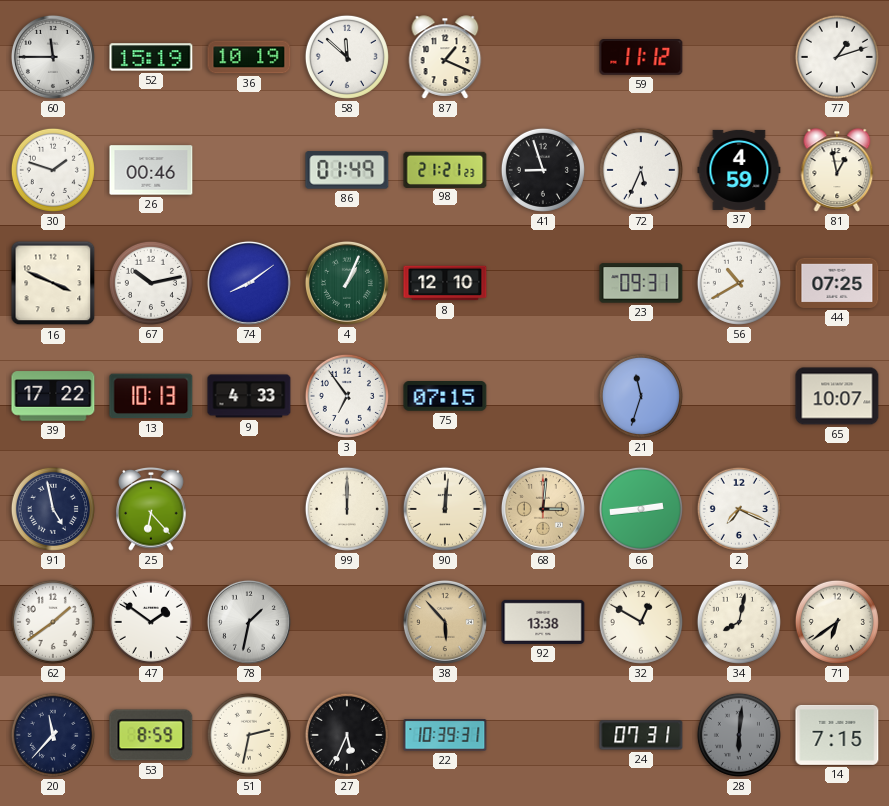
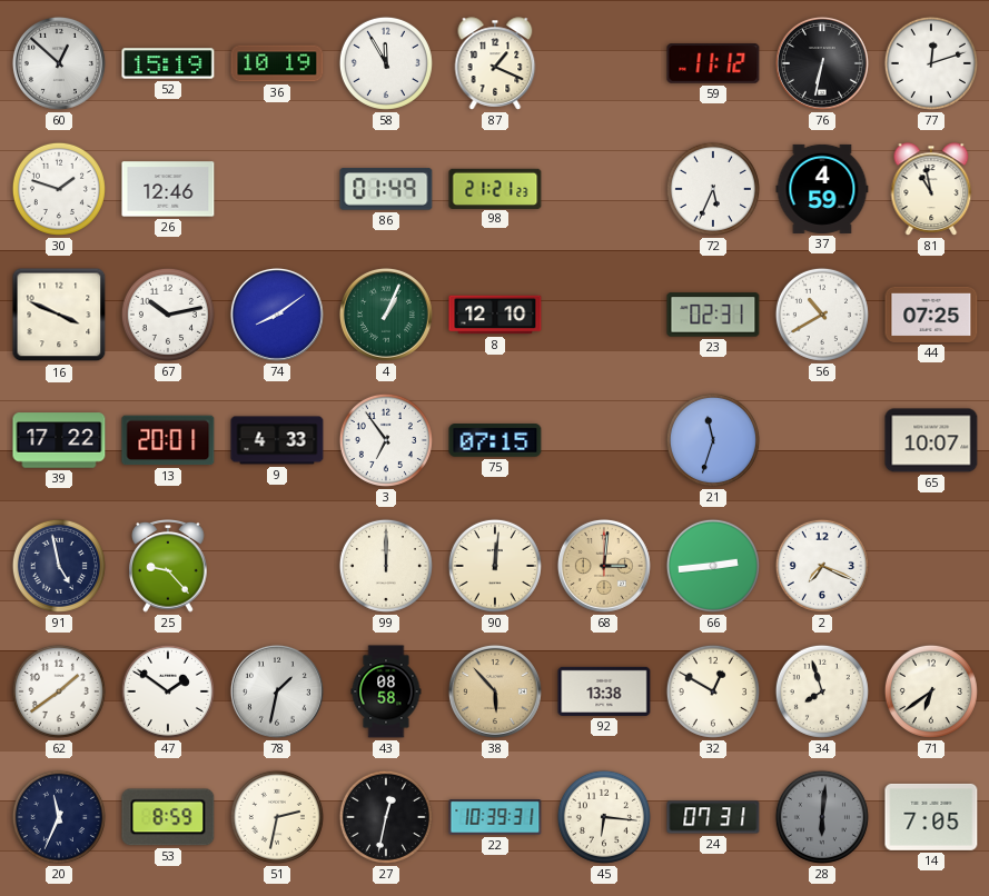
60: 11:45 -> 12:52 (59, 63)
58: 11:52 -> 11:55 (386, 63)
76: none -> 6:32 (822, 63)
77: 1:12 -> 12:12 (931, 63)
26: 00:46 -> 12:46 (168, 189)
41: 8:57 -> none (543, 170)
81: 12:58 -> 10:58 (931, 189)
23: 09:31 -> 02:31 (713, 315)
13: 10:13 -> 20:01 (168, 440)
25: 6:23 -> 9:23 (168, 567)
43: none -> 08:58 (386, 691)
34: 8:02 -> 7:57 (822, 691)
20: 11:37 -> 11:34 (59, 817)
27: 5:34 -> 12:32 (386, 817)
45: none -> 6:16 (604, 817)
14: 7:15 -> 7:05 (931, 817)
